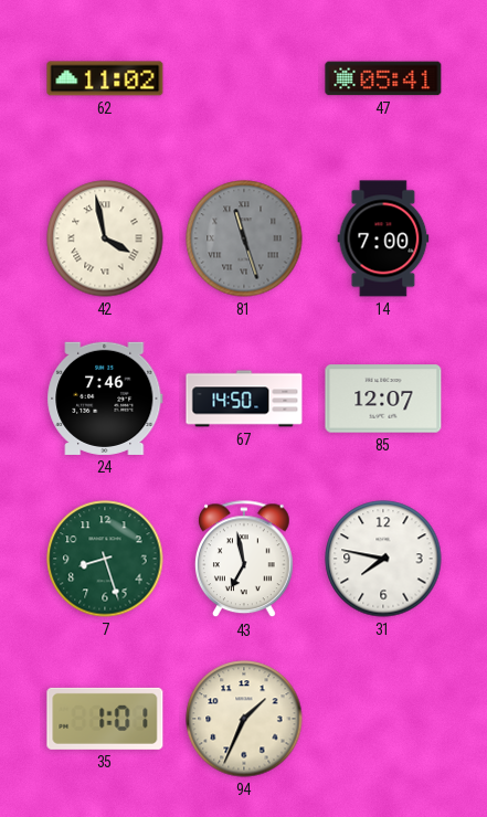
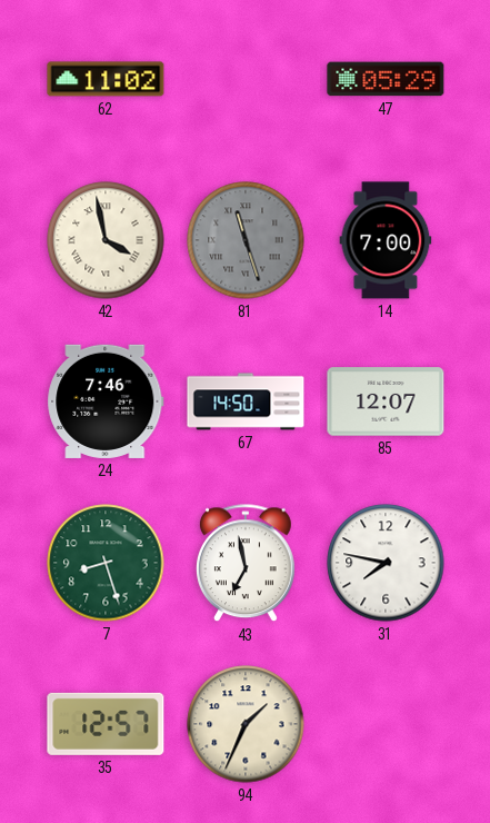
47: 05:41 -> 05:29 (386, 79)
35: 1:01 -> 12:57 (106, 724)
